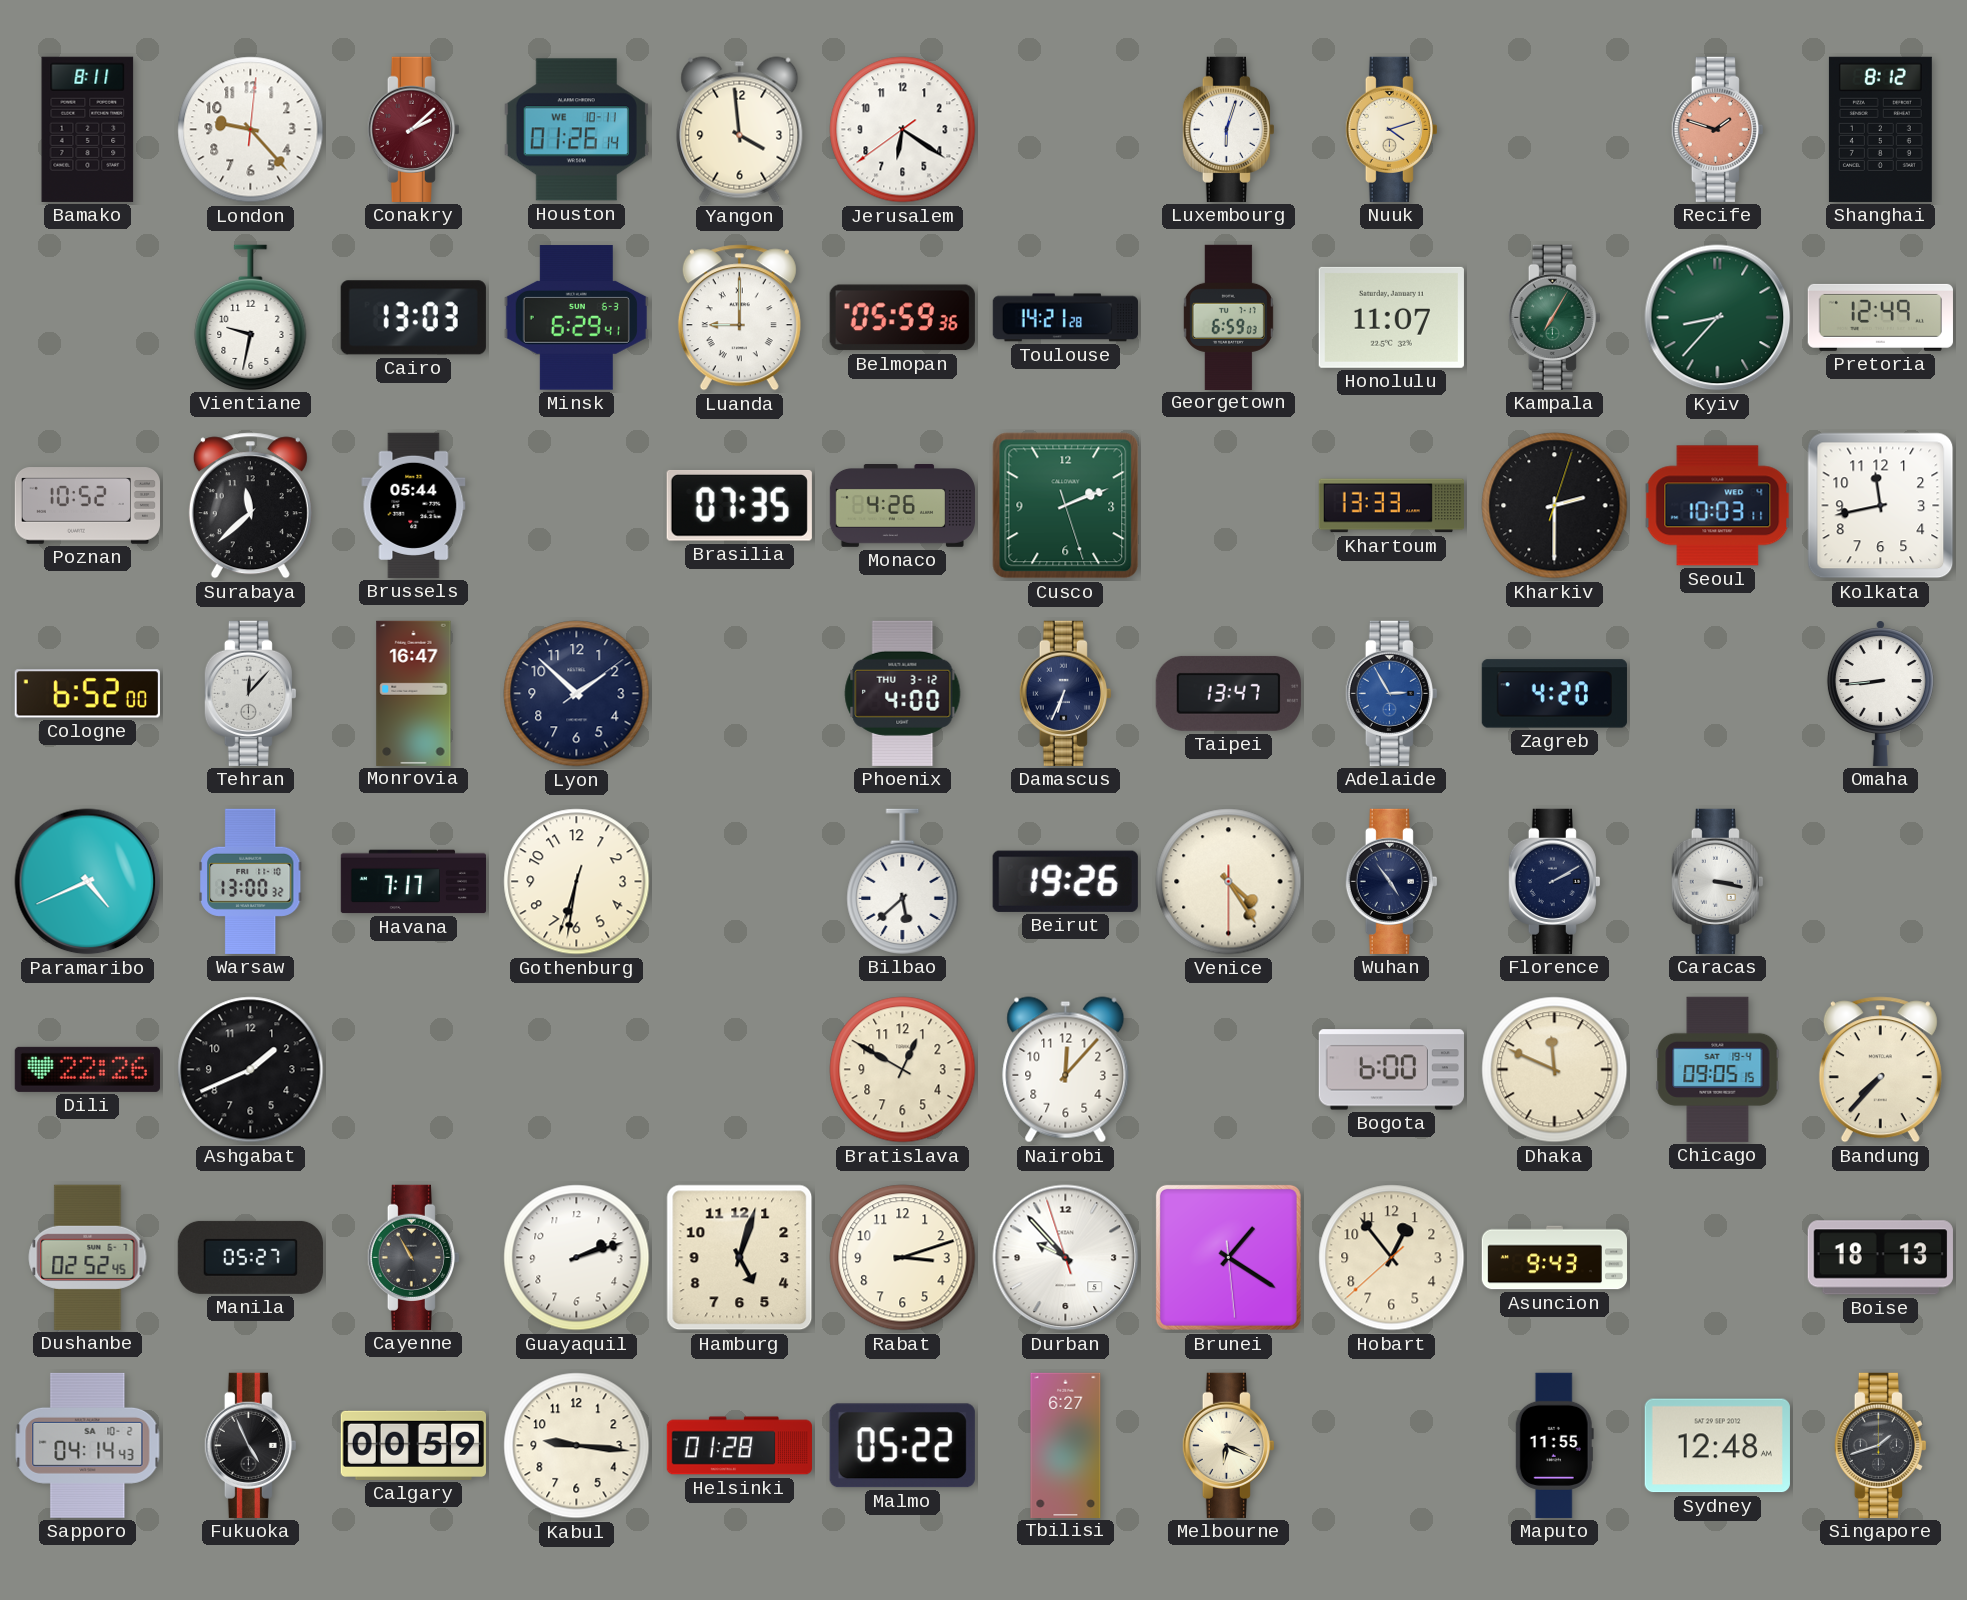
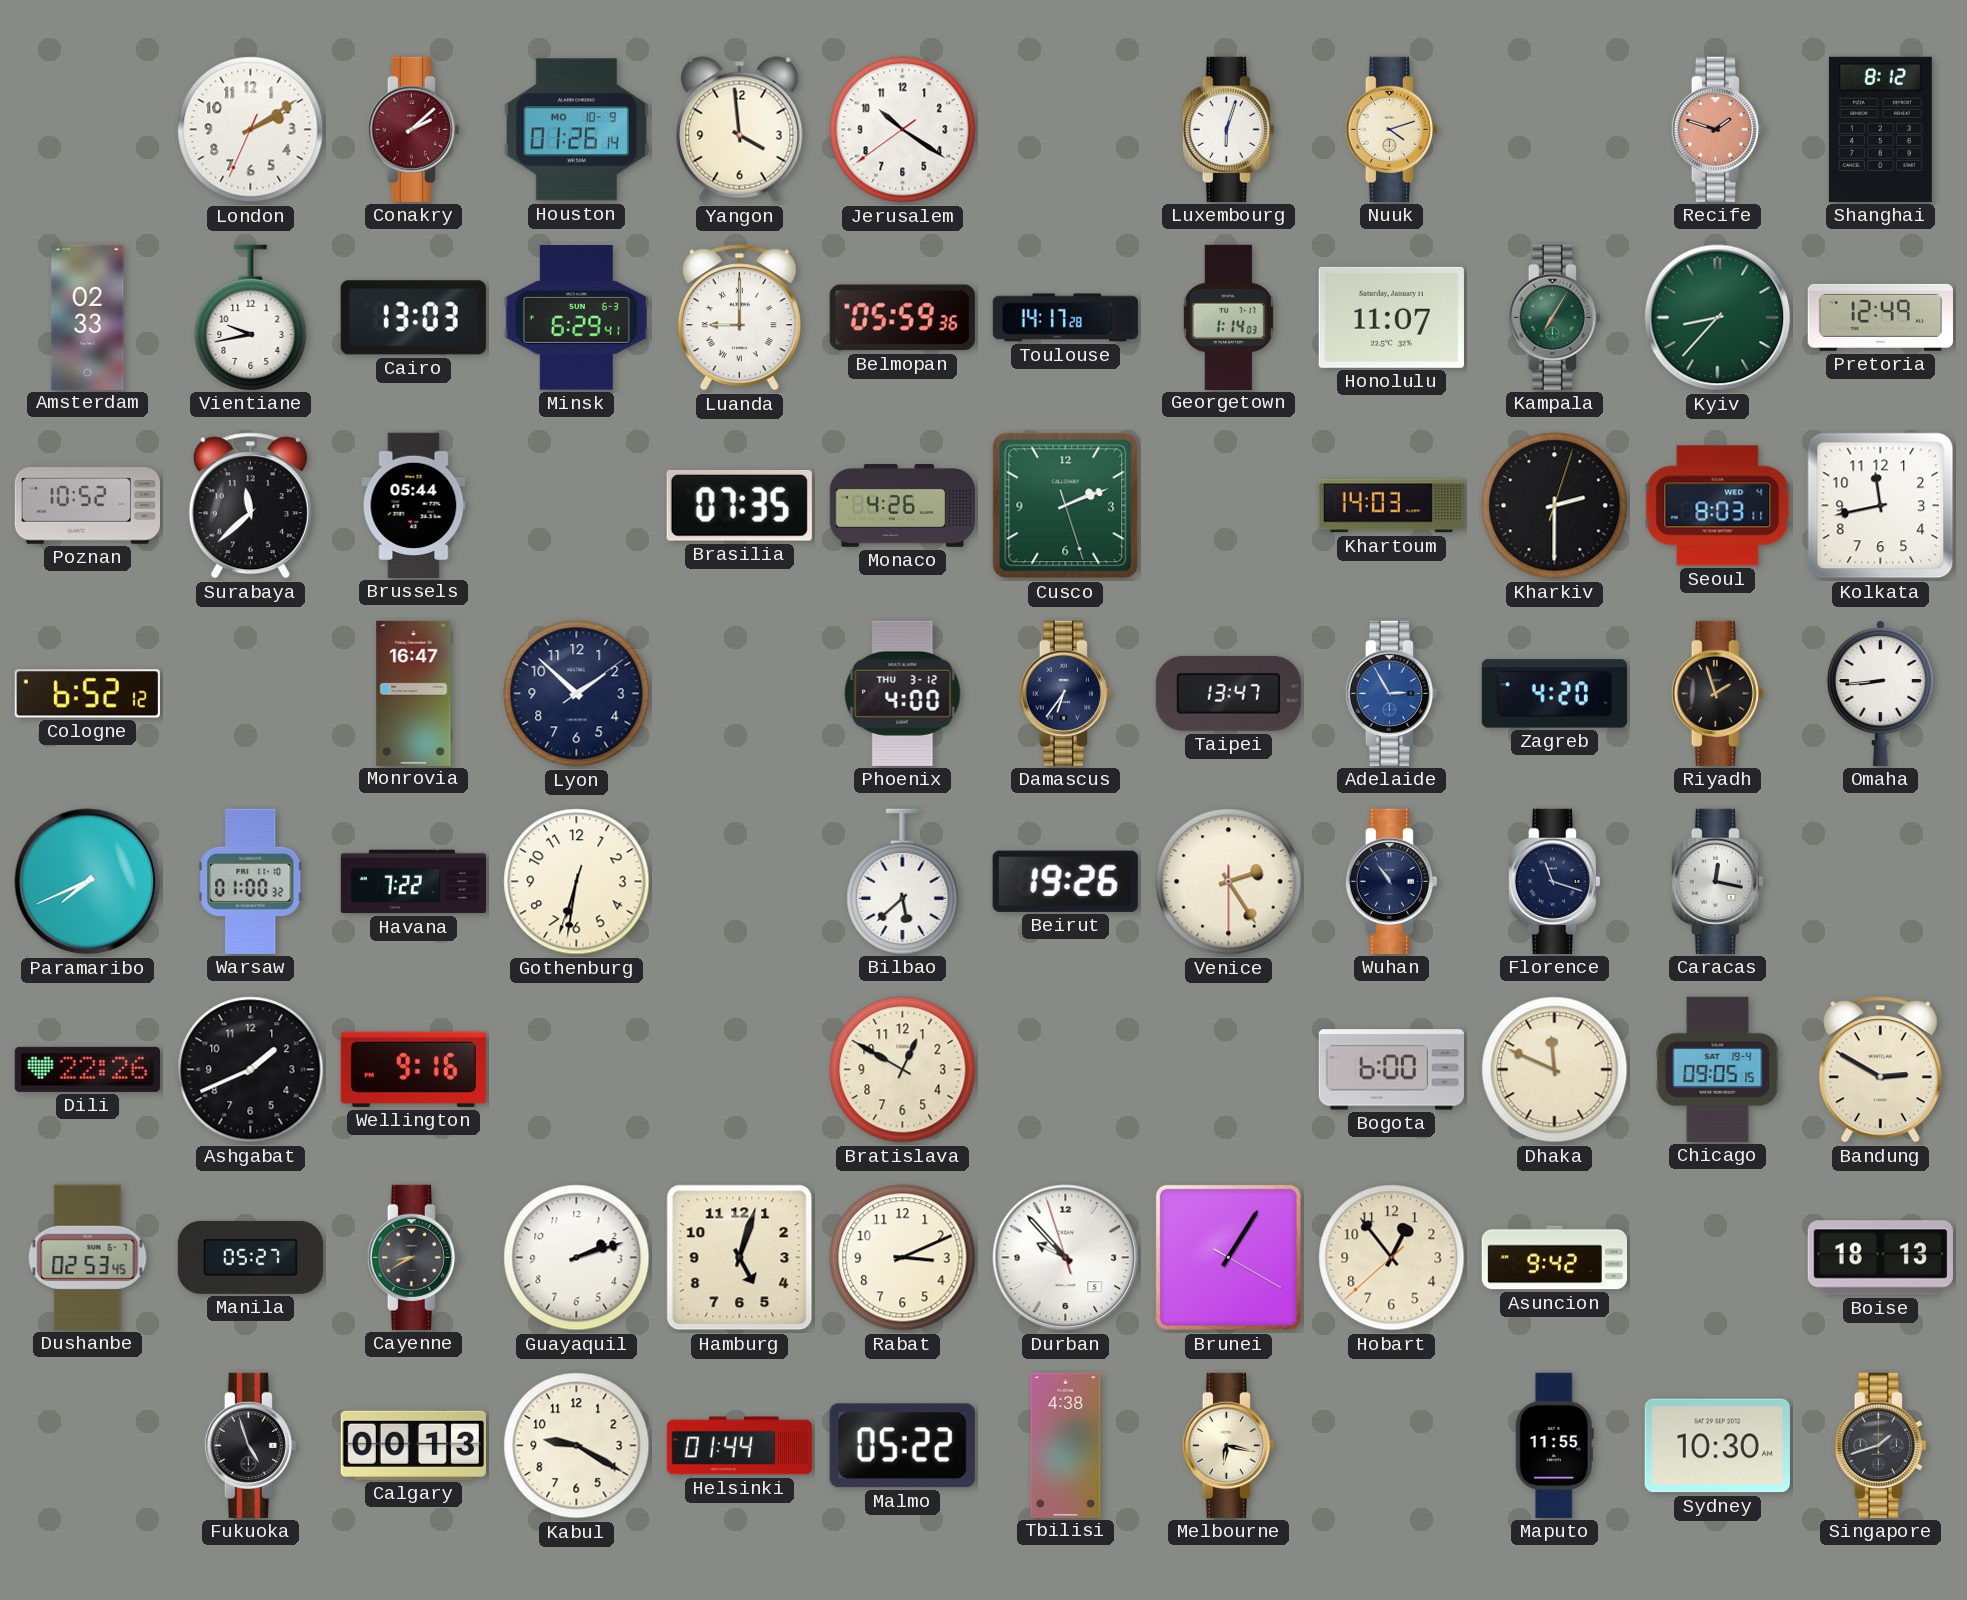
Bamako: 8:11 -> none (88, 129)
London: 9:23 -> 2:09 (251, 130)
Houston date: WE 10-11 -> MO 10-9 (576, 130)
Jerusalem: 6:20 -> 10:20 (903, 130)
Amsterdam: none -> 02:33 (88, 317)
Vientiane: 9:32 -> 9:43 (251, 317)
Toulouse: 14:21 -> 14:17 (1065, 318)
Georgetown: 6:59 -> 1:14 (1228, 317)
Khartoum: 13:33 -> 14:03 (1391, 506)
Seoul: 10:03 -> 8:03 (1718, 506)
Cologne: 6:52:00 -> 6:52:12 (87, 694)
Tehran: 12:07 -> none (250, 693)
Damascus: 6:34 -> 6:36 (1065, 693)
Riyadh: none -> 1:57 (1717, 693)
Paramaribo: 4:41 -> 7:41 (88, 882)
Warsaw: 13:00 -> 01:00 (251, 881)
Havana: 7:17 -> 7:22 (413, 882)
Venice: 4:24 -> 2:24 (1229, 882)
Wuhan: 4:54 -> 10:54 (1391, 881)
Florence: 2:10 -> 11:18 (1554, 881)
Caracas: 3:17 -> 12:17 (1717, 881)
Wellington: none -> 9:16 (413, 1069)
Nairobi: 12:07 -> none (1066, 1070)
Bandung: 7:37 -> 2:50 (1880, 1070)
Dushanbe: 02:52 -> 02:53 (88, 1257)
Cayenne: 10:55 -> 8:40 (413, 1257)
Rabat: 3:12 -> 3:11 (903, 1258)
Brunei: 1:20 -> 1:05 (1228, 1257)
Asuncion: 9:43 -> 9:42 (1554, 1258)
Sapporo: 04:14 -> none (88, 1445)
Fukuoka: 4:56 -> 4:57 (250, 1445)
Calgary: 00:59 -> 00:13 (413, 1445)
Kabul: 9:16 -> 9:20 (577, 1446)
Helsinki: 01:28 -> 01:44 (739, 1446)
Tbilisi: 6:27 -> 4:38 (1066, 1445)
Melbourne: 6:19 -> 6:17 (1228, 1445)
Sydney: 12:48 -> 10:30 (1717, 1446)
